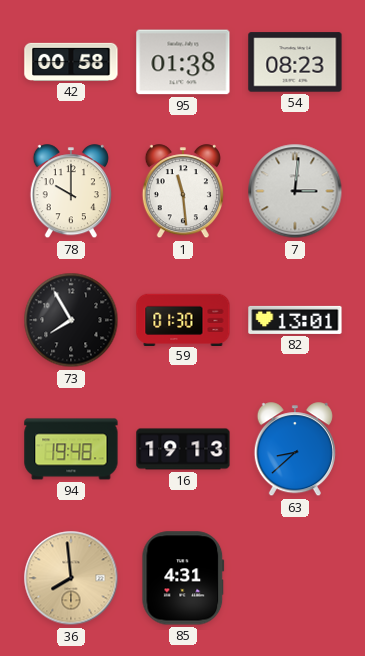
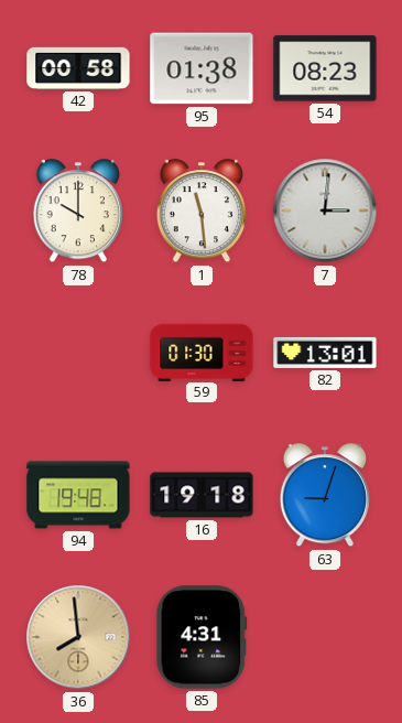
73: 7:55 -> none (71, 320)
16: 19:13 -> 19:18 (202, 495)
63: 8:38 -> 9:03 (325, 496)
